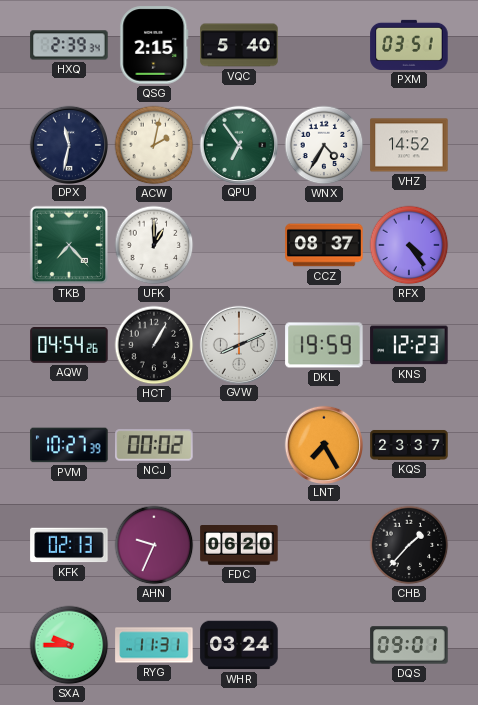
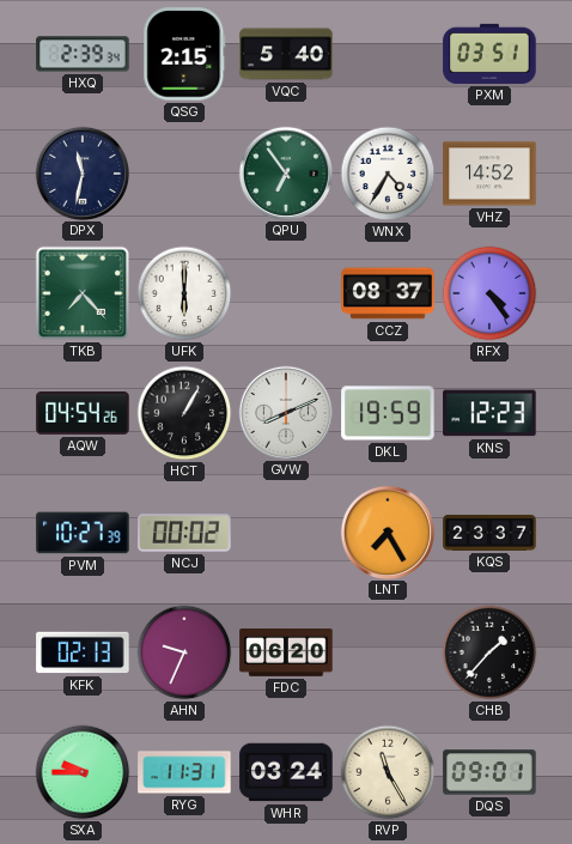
ACW: 2:02 -> none (154, 145)
UFK: 1:00 -> 6:00 (184, 293)
RVP: none -> 11:25 (388, 772)
